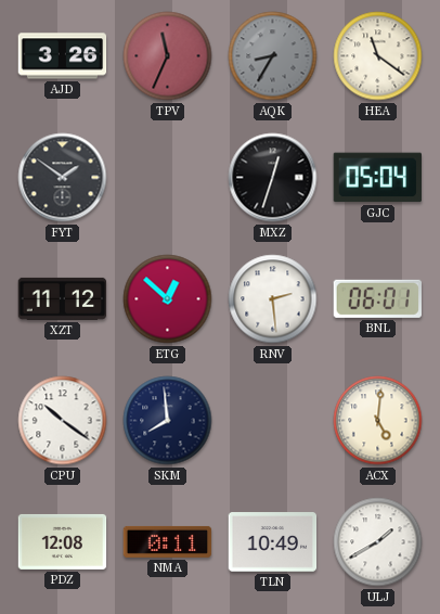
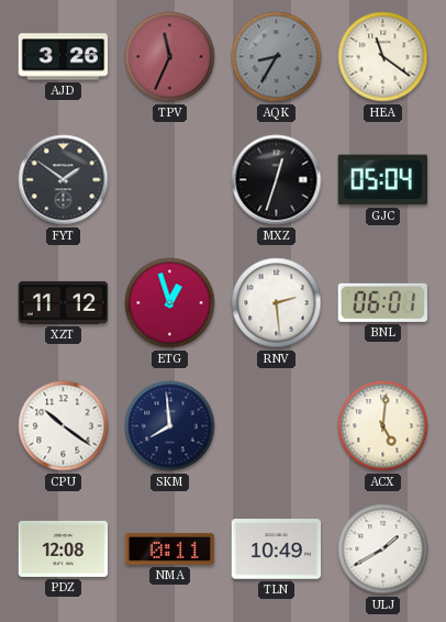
ETG: 12:52 -> 12:57 (170, 303)
